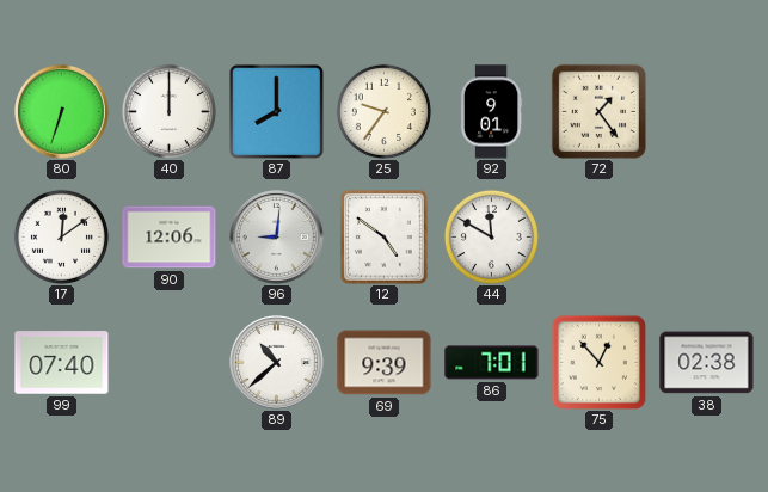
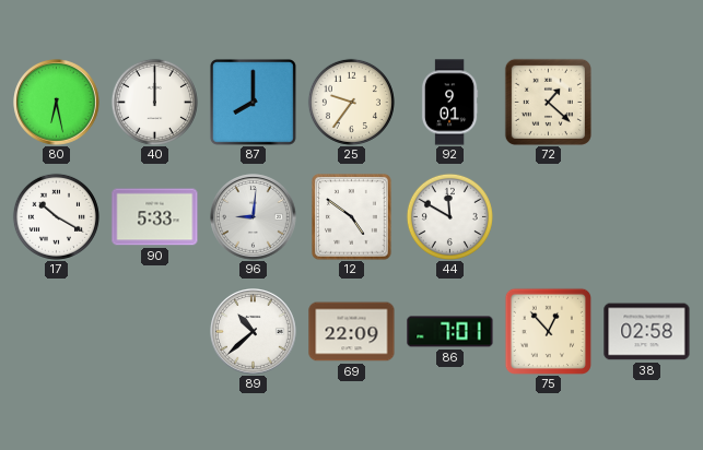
80: 6:33 -> 6:28 (57, 103)
72: 1:24 -> 1:22 (548, 102)
17: 12:09 -> 10:20 (56, 216)
90: 12:06 -> 5:33 (155, 217)
99: 07:40 -> none (62, 363)
69: 9:39 -> 22:09 (352, 332)
38: 02:38 -> 02:58 (647, 332)
